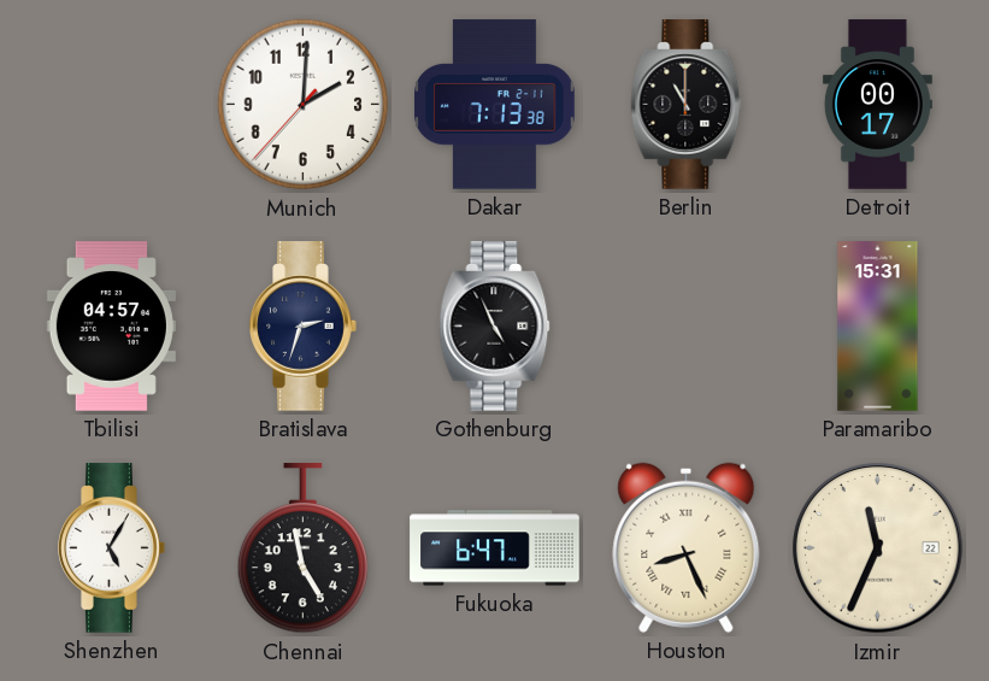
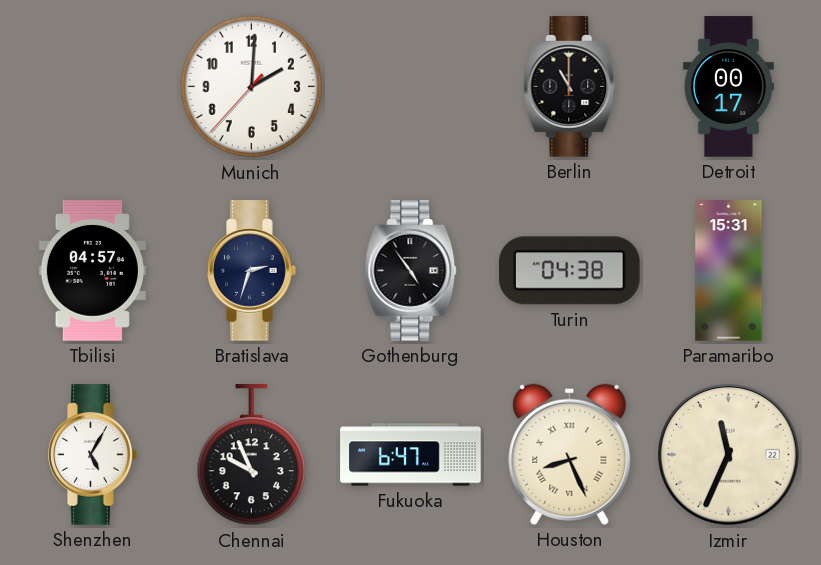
Dakar: 7:13 -> none (495, 105)
Gothenburg: 4:56 -> 4:54 (411, 271)
Turin: none -> 04:38 (569, 271)
Chennai: 4:58 -> 9:56 (251, 455)
